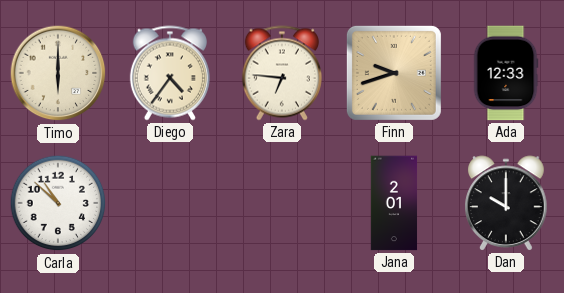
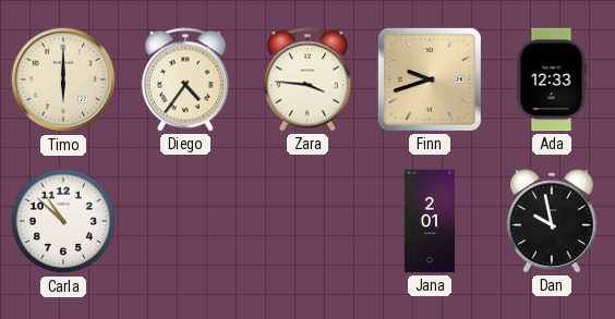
Zara: 6:46 -> 3:46 (307, 79)
Dan: 10:00 -> 9:58 (553, 221)
